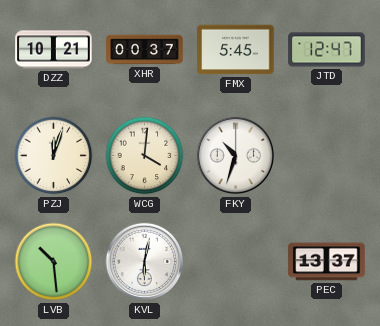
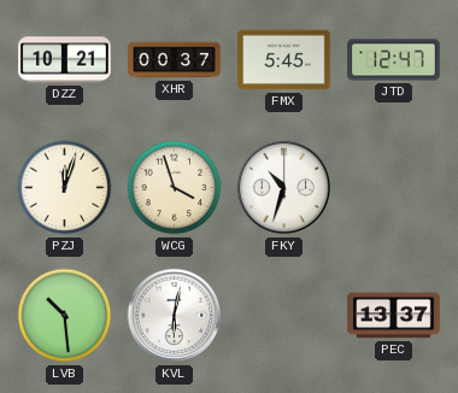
WCG: 4:01 -> 3:57 (175, 188)
